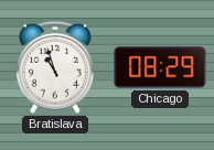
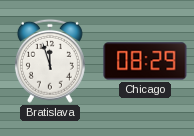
Bratislava: 10:57 -> 11:57 (50, 61)
